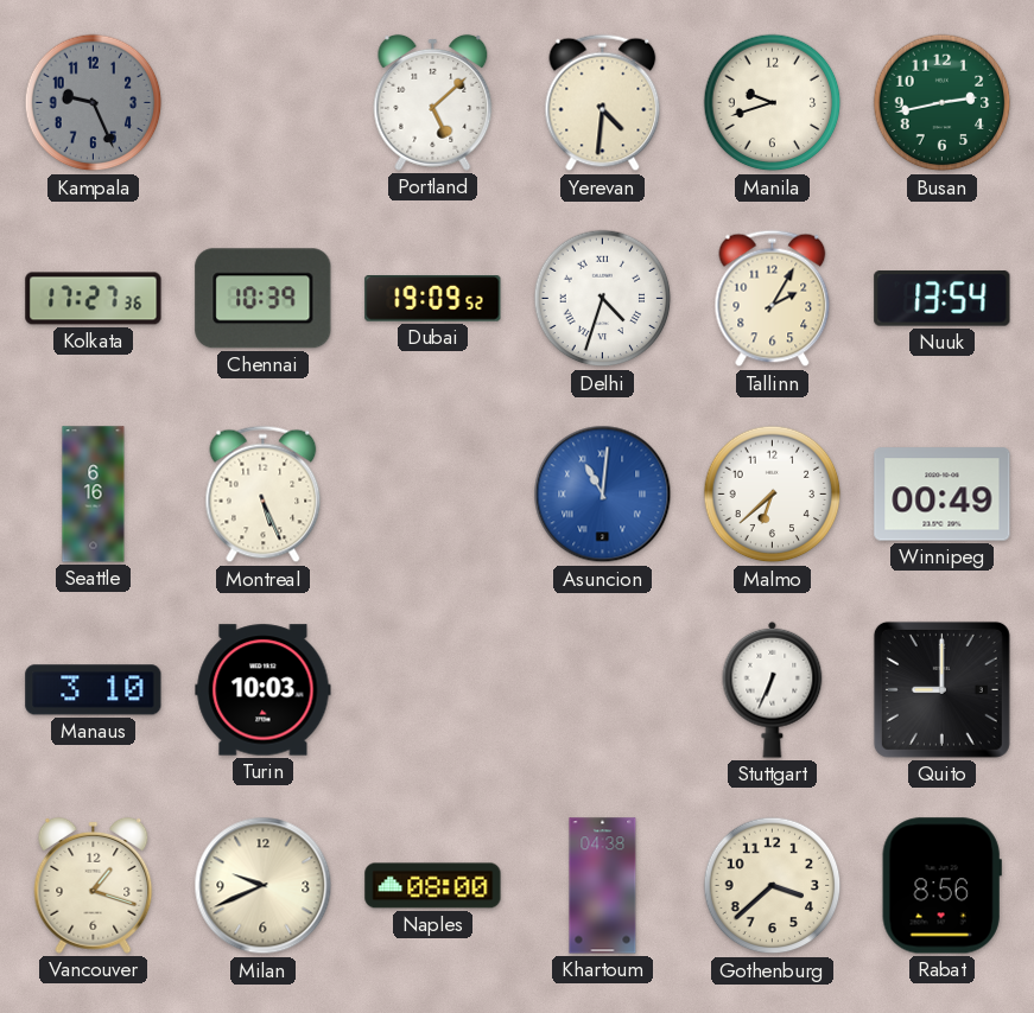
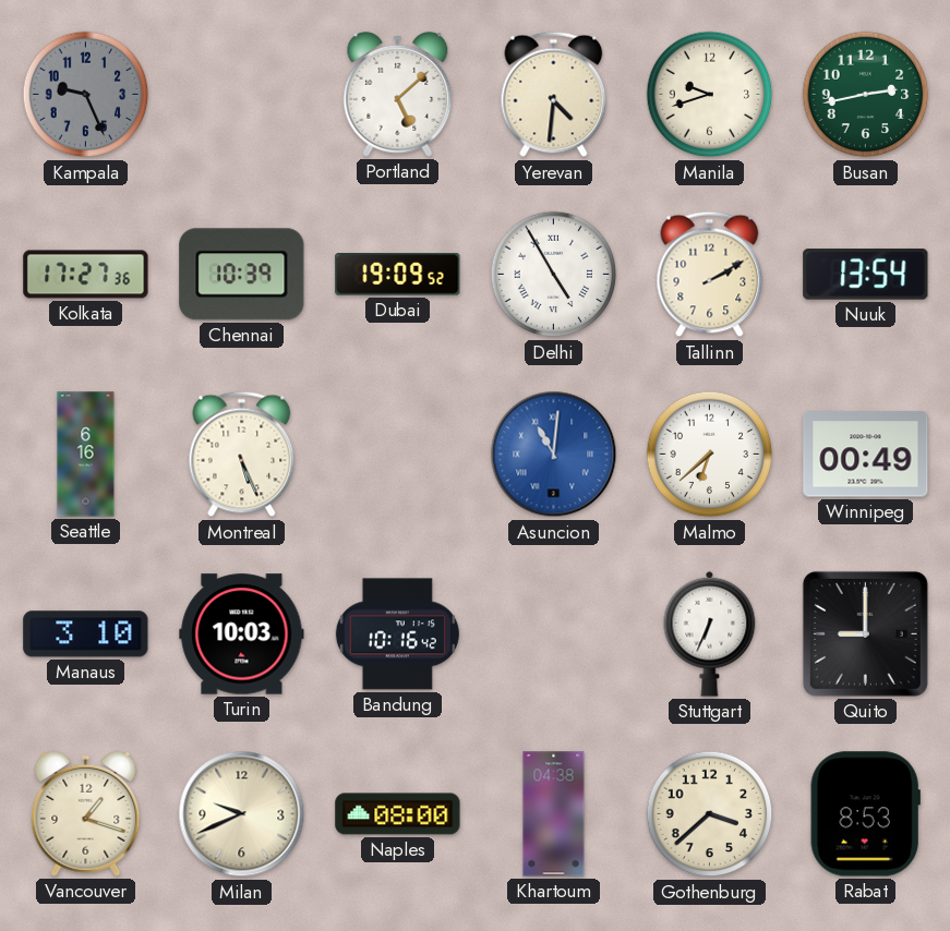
Delhi: 4:33 -> 4:55 (554, 275)
Tallinn: 2:05 -> 2:10 (710, 275)
Bandung: none -> 10:16 (397, 634)
Rabat: 8:56 -> 8:53 (865, 814)
